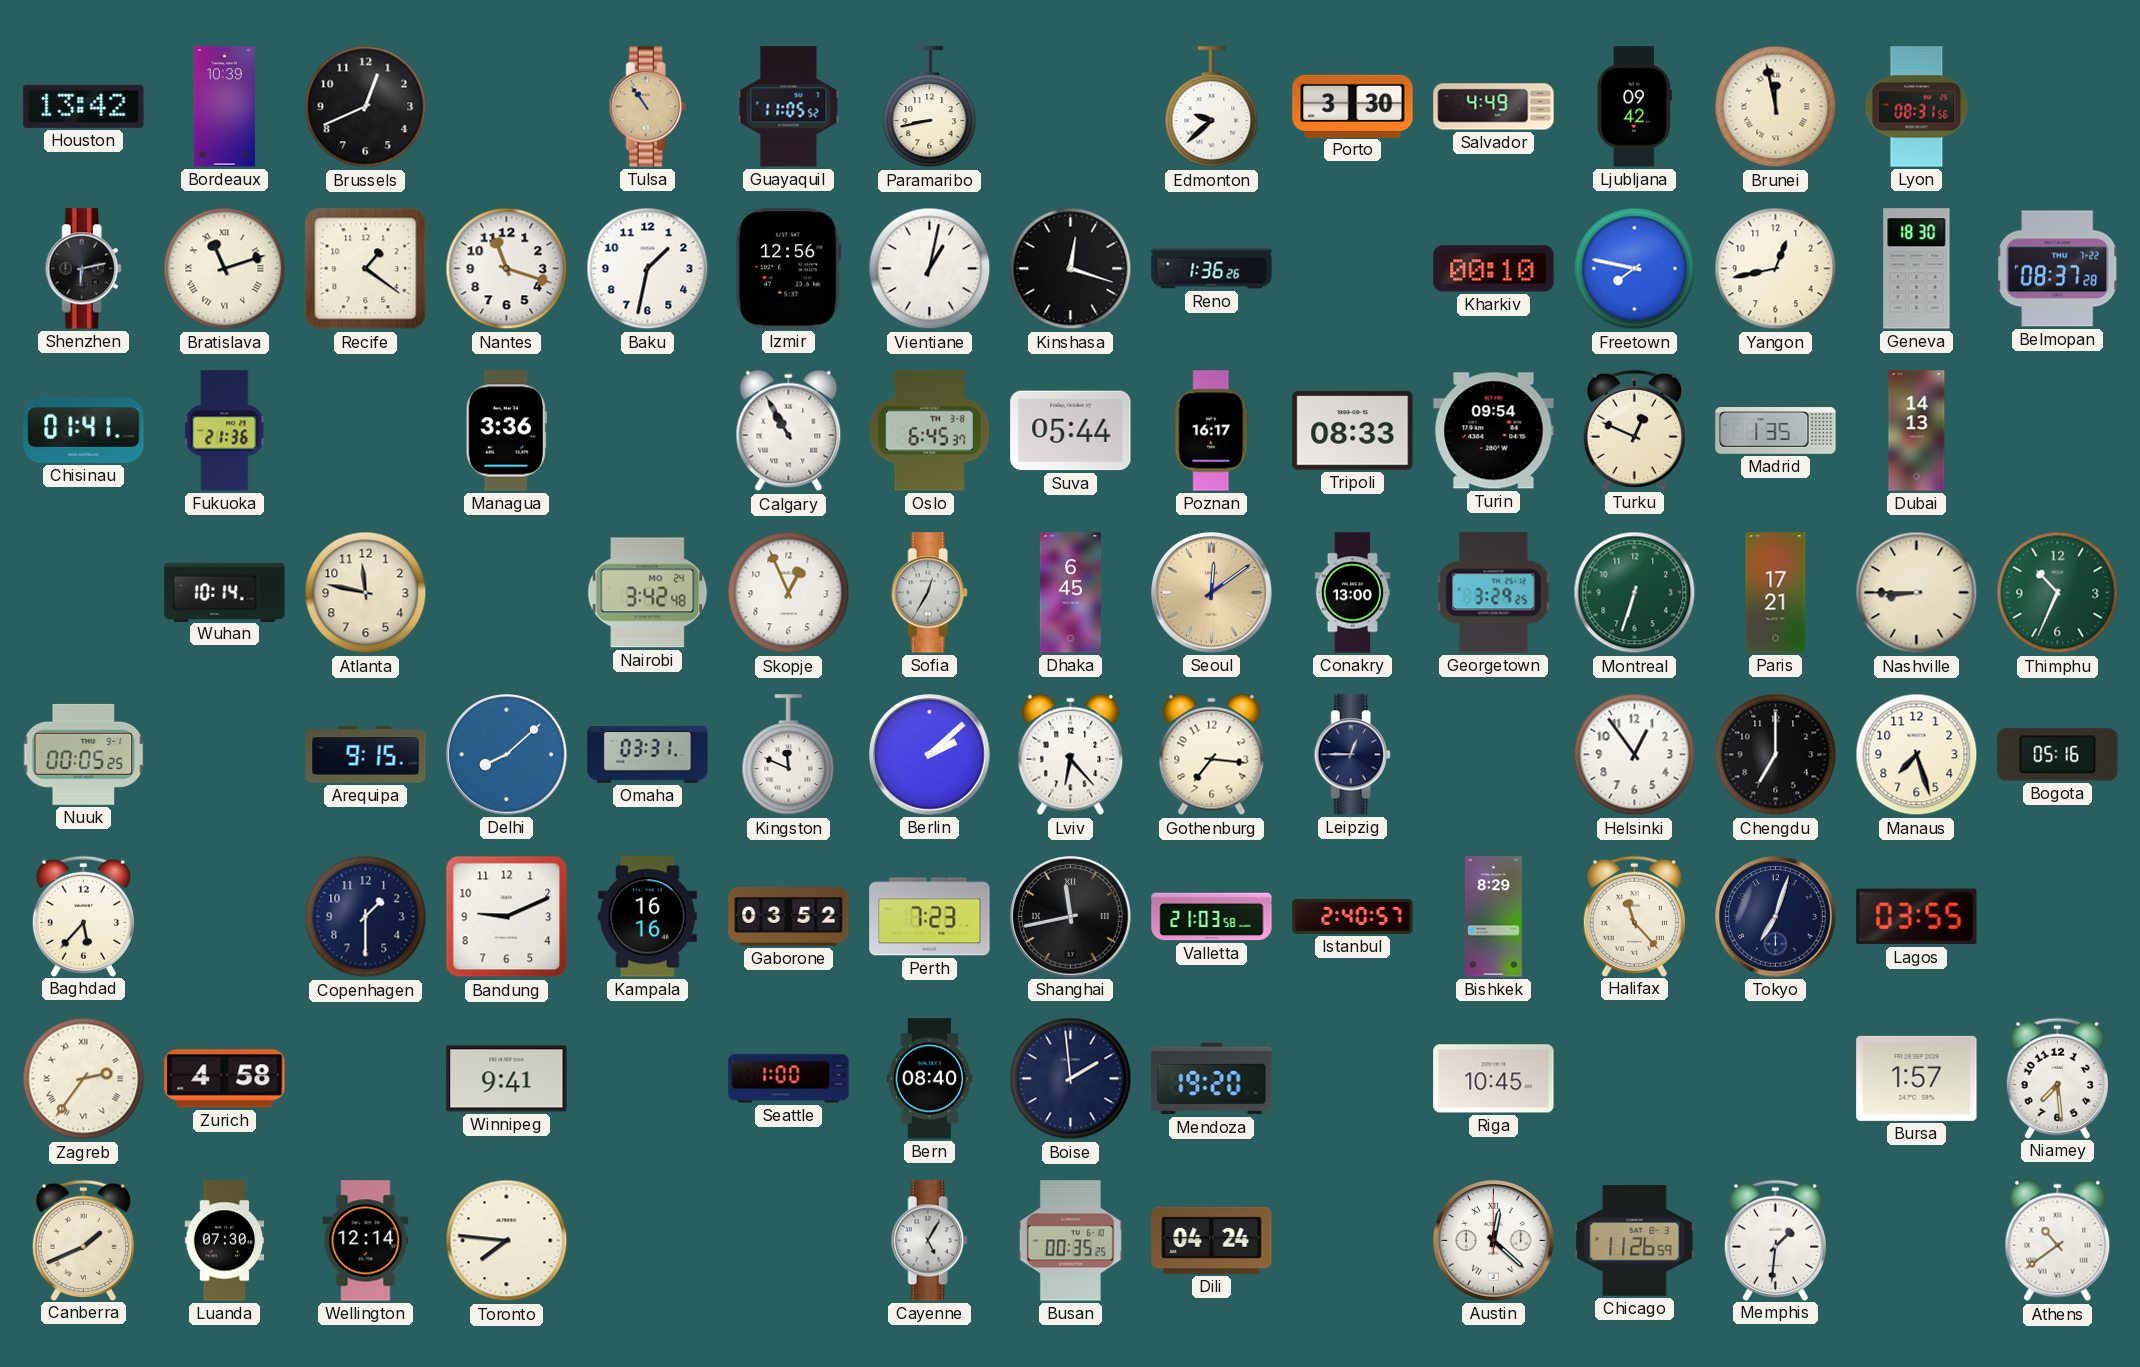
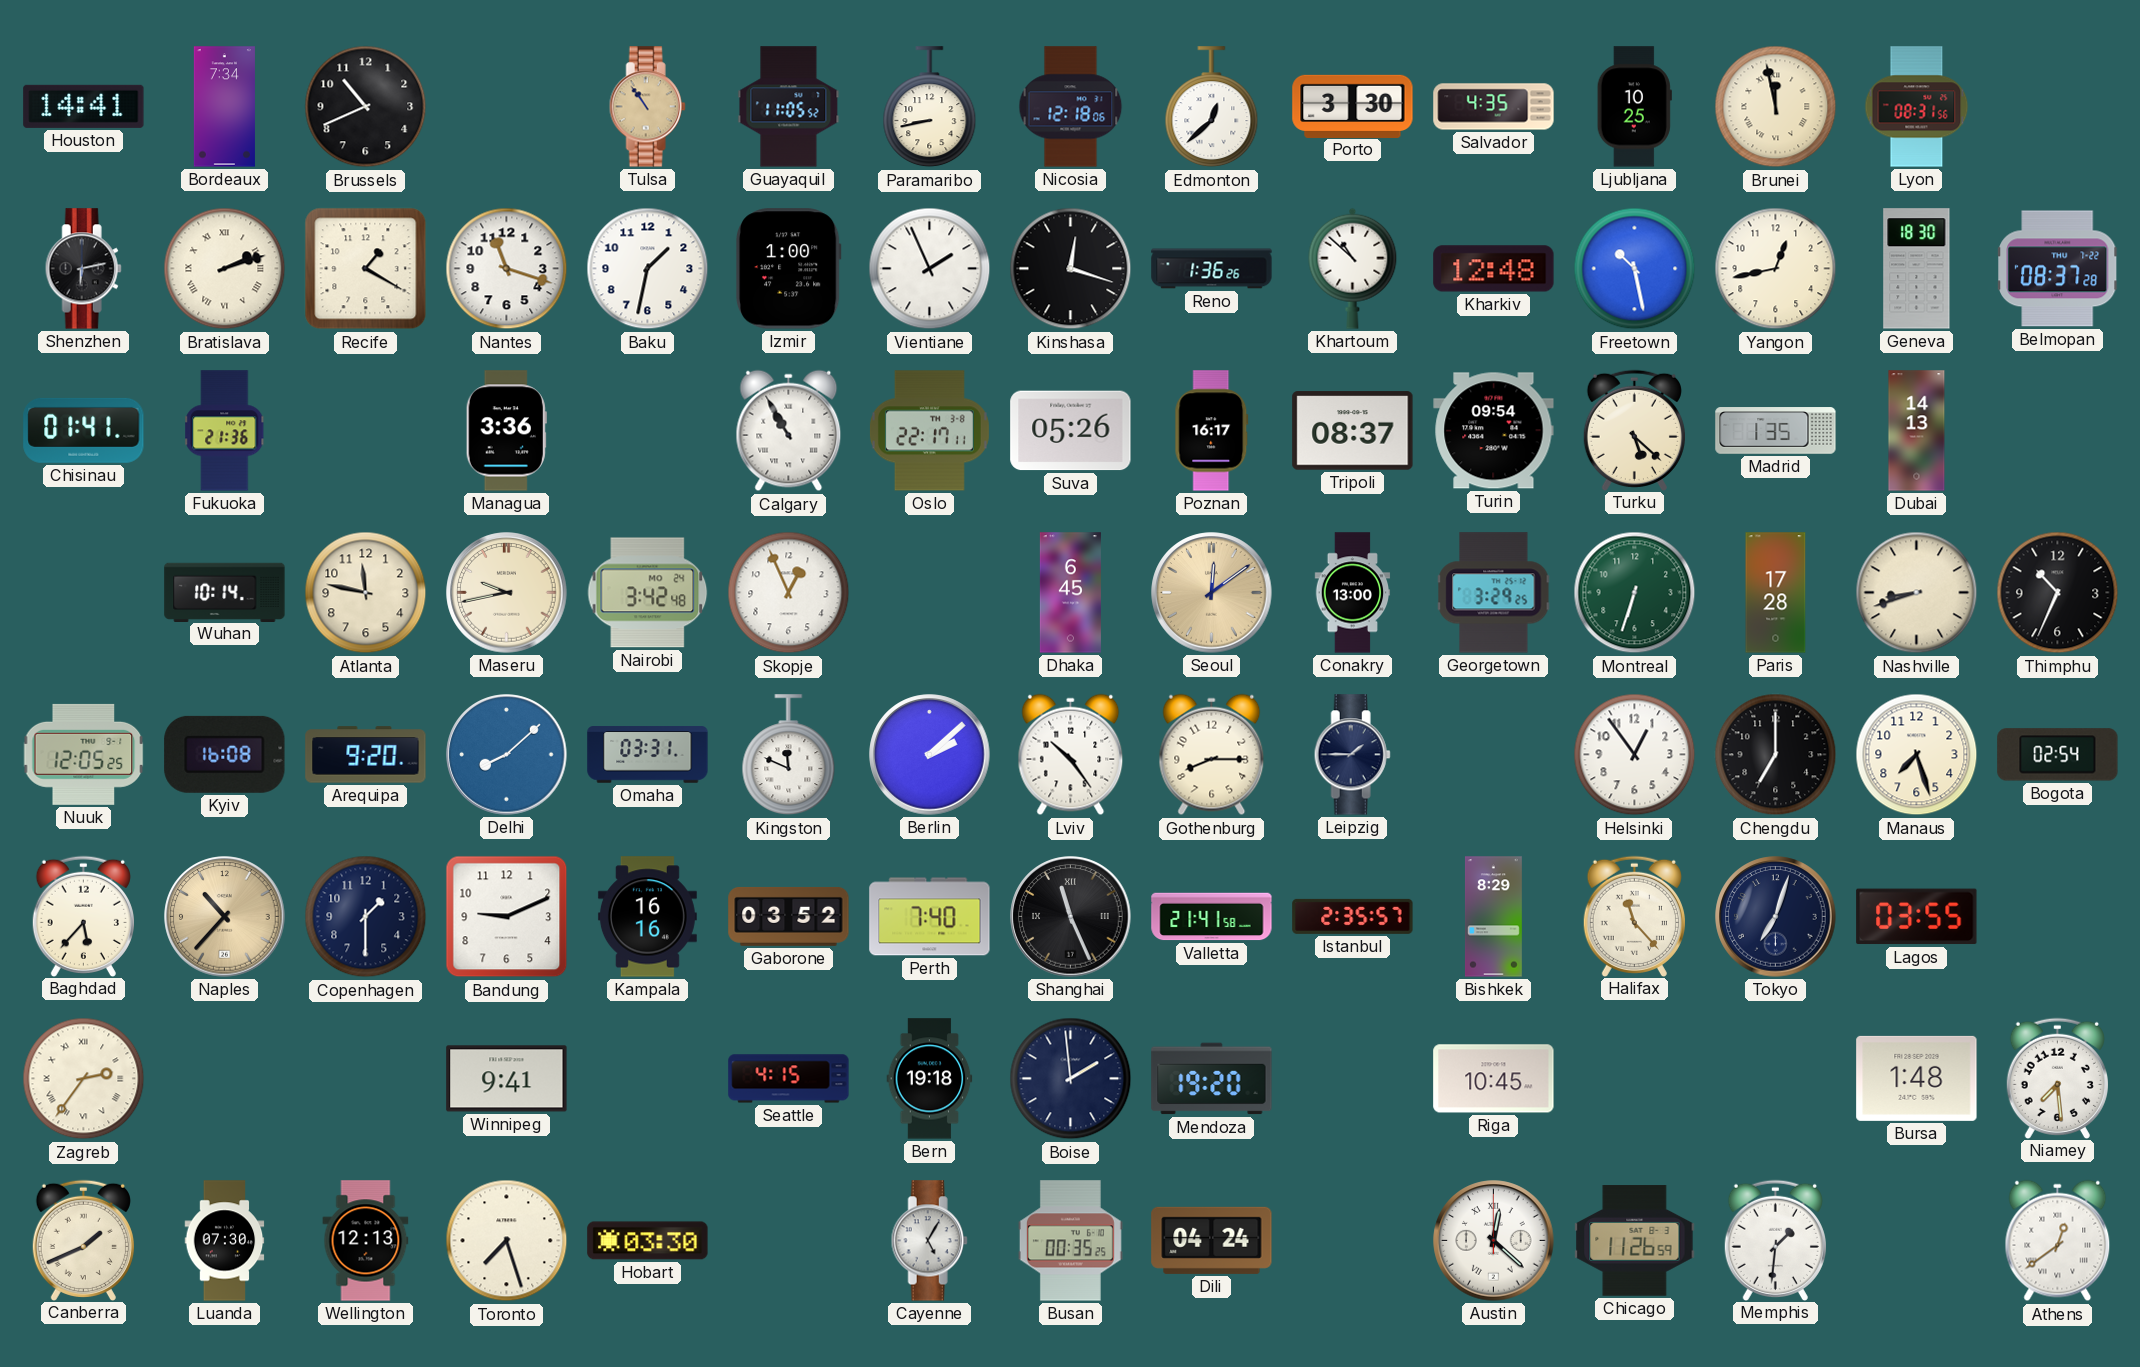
Houston: 13:42 -> 14:41 (84, 106)
Bordeaux: 10:39 -> 7:34 (224, 107)
Brussels: 12:41 -> 10:41 (366, 107)
Nicosia: none -> 12:18 (1071, 107)
Edmonton: 9:38 -> 12:38 (1212, 107)
Salvador: 4:49 -> 4:35 (1494, 107)
Ljubljana: 09:42 -> 10:25 (1634, 107)
Bratislava: 11:12 -> 2:12 (225, 269)
Recife: 1:21 -> 1:20 (366, 269)
Izmir: 12:56 -> 1:00 (788, 269)
Vientiane: 1:02 -> 1:56 (930, 269)
Khartoum: none -> 10:52 (1353, 268)
Kharkiv: 00:10 -> 12:48 (1494, 269)
Freetown: 7:47 -> 10:28 (1635, 269)
Oslo: 6:45 -> 22:17 (929, 431)
Suva: 05:44 -> 05:26 (1071, 431)
Tripoli: 08:33 -> 08:37 (1353, 431)
Turku: 12:49 -> 5:22 (1634, 430)
Maseru: none -> 9:43 (507, 593)
Sofia: 12:35 -> none (929, 593)
Paris: 17:21 -> 17:28 (1776, 593)
Nashville: 8:45 -> 8:42 (1917, 593)
Thimphu dial: green -> black (2058, 593)
Nuuk: 00:05 -> 12:05 (84, 754)
Kyiv: none -> 16:08 (225, 754)
Arequipa: 9:15 -> 9:20 (366, 755)
Lviv: 6:23 -> 10:24 (1071, 755)
Gothenburg: 7:16 -> 8:15 (1212, 755)
Leipzig: 12:45 -> 1:45 (1352, 755)
Bogota: 05:16 -> 02:54 (2058, 755)
Naples: none -> 10:37 (225, 917)
Perth: 7:23 -> 7:40 (930, 917)
Shanghai: 11:43 -> 11:26 (1071, 917)
Valletta: 21:03 -> 21:41 (1212, 917)
Istanbul: 2:40 -> 2:35 (1353, 916)
Zurich: 4:58 -> none (225, 1079)
Seattle: 1:00 -> 4:15 (789, 1079)
Bern: 08:40 -> 19:18 (930, 1079)
Bursa: 1:57 -> 1:48 (1917, 1078)
Wellington: 12:14 -> 12:13 (366, 1241)
Toronto: 7:46 -> 7:27 (507, 1241)
Hobart: none -> 03:30 (648, 1241)
Athens: 10:39 -> 12:39 (2058, 1241)
